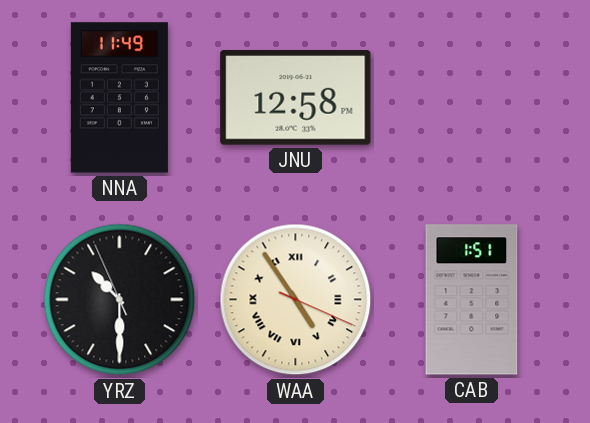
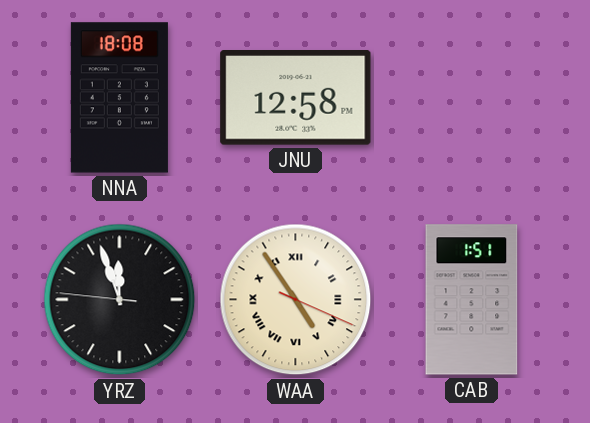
NNA: 11:49 -> 18:08 (119, 98)
YRZ: 10:29 -> 11:56 (120, 300)
